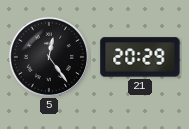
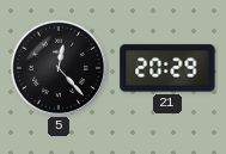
5: 12:24 -> 12:23 (57, 67)
